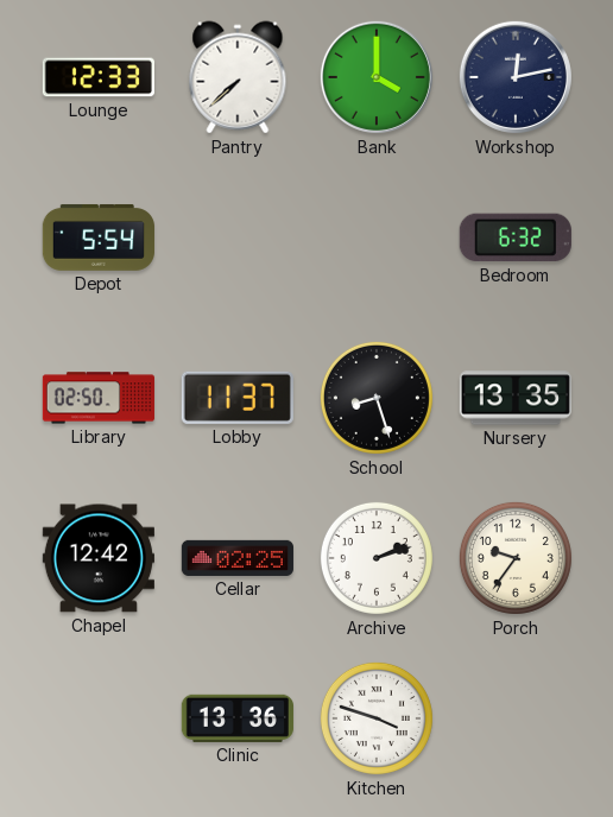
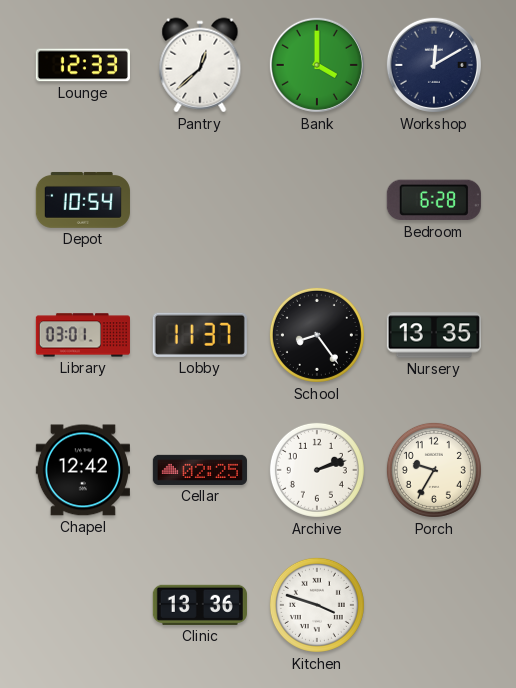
Pantry: 7:38 -> 12:38 (200, 65)
Workshop: 12:13 -> 12:10 (434, 65)
Depot: 5:54 -> 10:54 (83, 200)
Bedroom: 6:32 -> 6:28 (434, 200)
Library: 02:50 -> 03:01 (83, 335)
School: 8:27 -> 8:24 (317, 335)
Porch: 9:36 -> 9:35 (434, 470)
